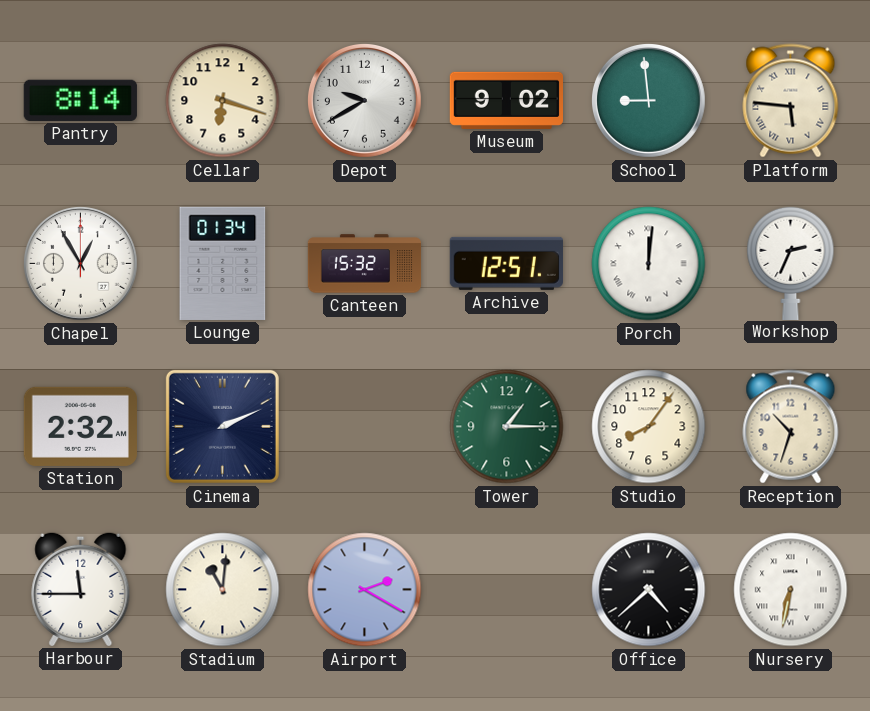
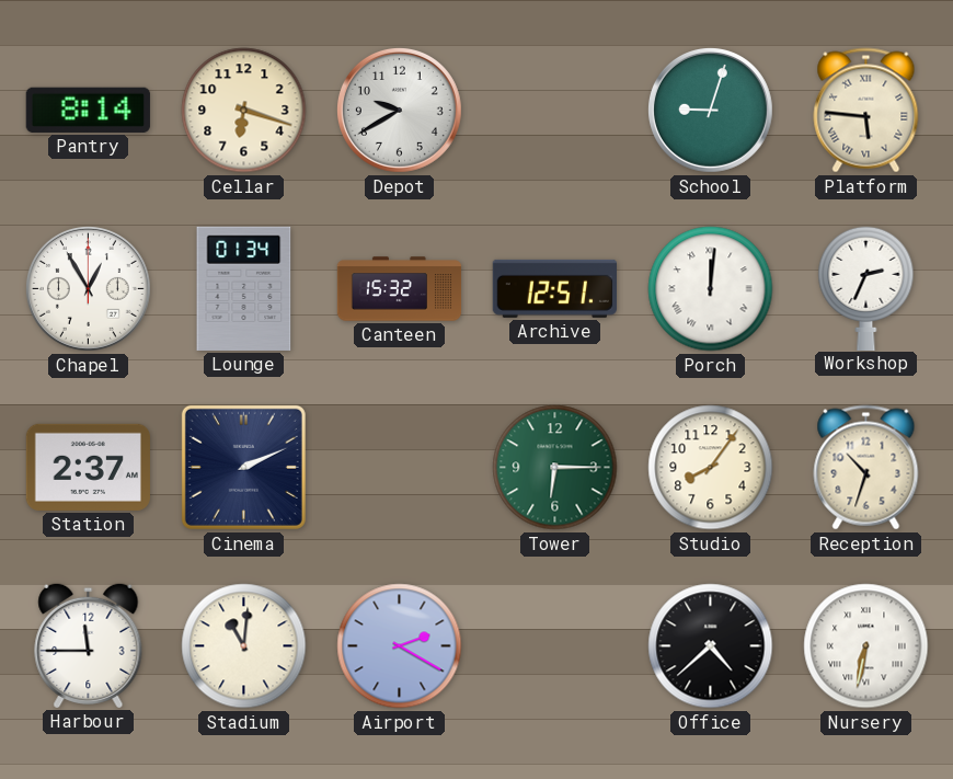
Museum: 9:02 -> none (506, 100)
School: 8:59 -> 9:03 (710, 110)
Station: 2:32 -> 2:37 (88, 467)
Tower: 1:15 -> 6:15 (555, 468)
